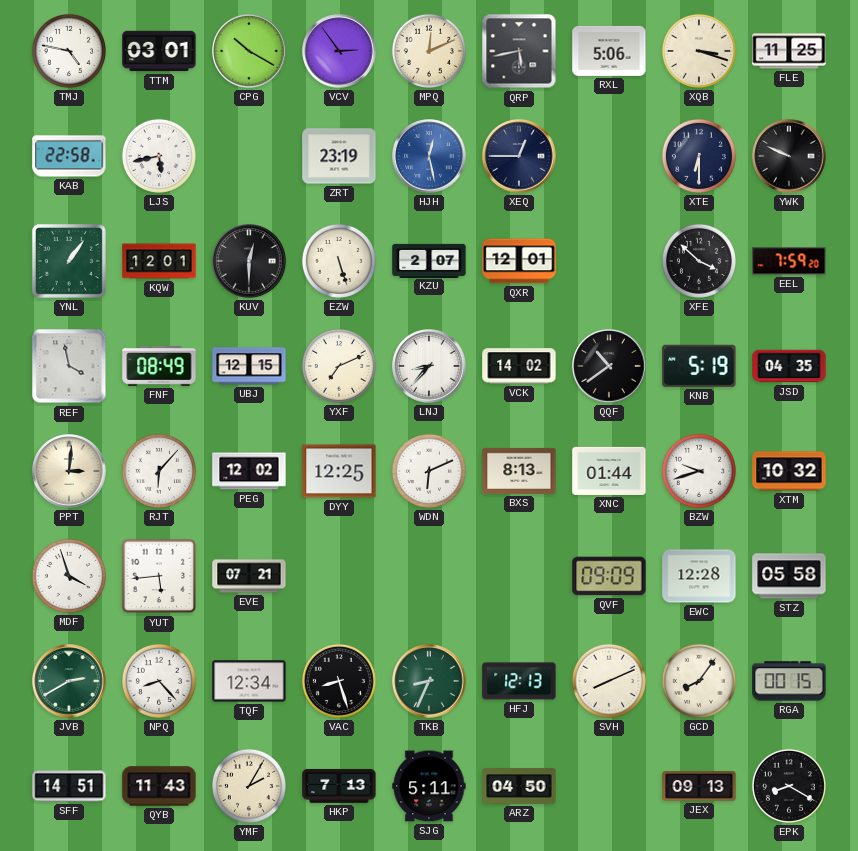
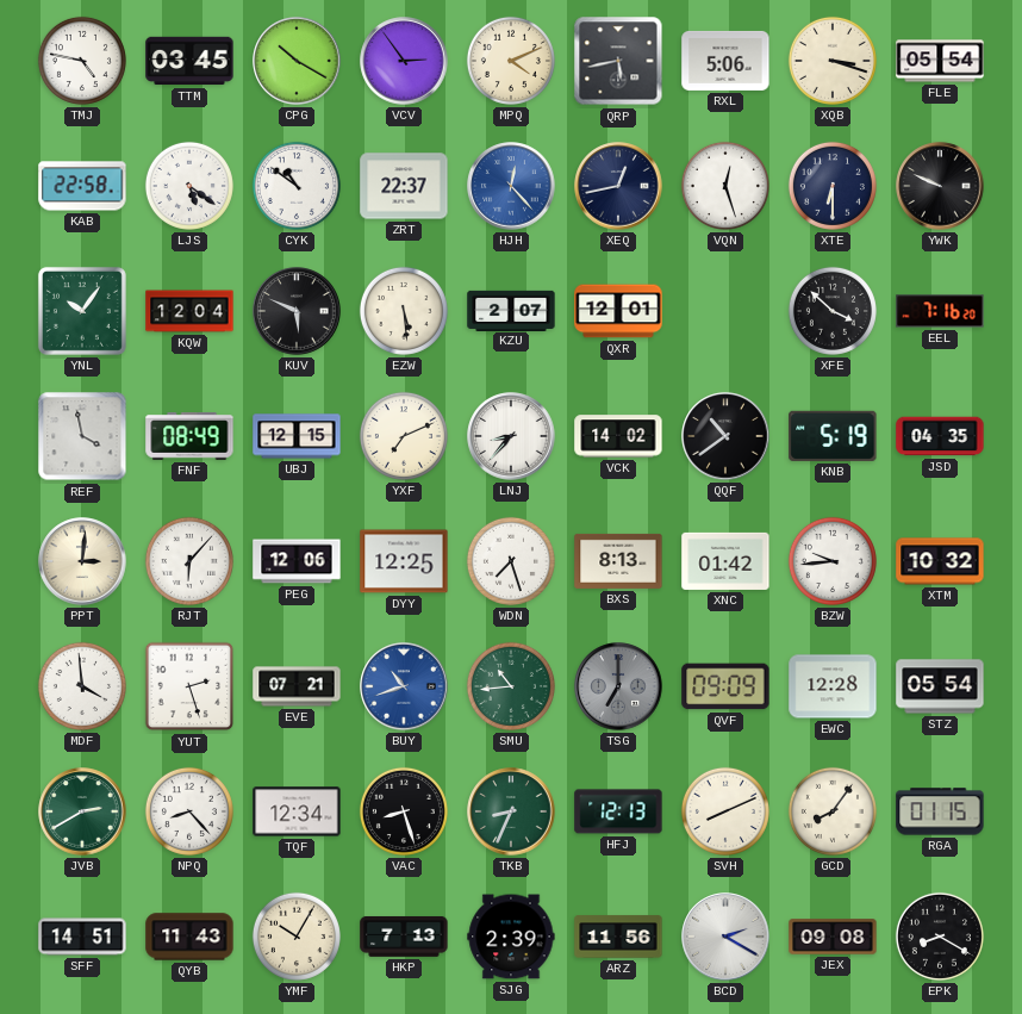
TTM: 03:01 -> 03:45 (189, 61)
MPQ: 12:11 -> 4:11 (511, 61)
FLE: 11:25 -> 05:54 (940, 61)
LJS: 5:43 -> 5:21 (189, 186)
CYK: none -> 10:51 (297, 186)
ZRT: 23:19 -> 22:37 (404, 186)
HJH: 12:28 -> 12:23 (511, 186)
XEQ: 12:45 -> 12:43 (618, 186)
VQN: none -> 12:27 (725, 186)
YNL: 1:06 -> 10:06 (82, 311)
KQW: 12:01 -> 12:04 (189, 311)
KUV: 12:30 -> 5:49 (297, 311)
EZW: 5:27 -> 5:29 (404, 311)
EEL: 7:59 -> 7:16 (940, 311)
PEG: 12:02 -> 12:06 (297, 561)
WDN: 6:11 -> 7:27 (511, 561)
XNC: 01:44 -> 01:42 (725, 561)
BZW: 9:42 -> 9:44 (833, 561)
MDF: 3:57 -> 3:59 (82, 686)
YUT: 5:44 -> 2:27 (189, 686)
BUY: none -> 10:42 (404, 686)
SMU: none -> 10:44 (511, 686)
TSG: none -> 7:00 (618, 686)
STZ: 05:58 -> 05:54 (940, 686)
RGA: 00:15 -> 01:15 (940, 811)
YMF: 2:05 -> 10:05 (297, 937)
SJG: 5:11 -> 2:39 (511, 937)
ARZ: 04:50 -> 11:56 (618, 937)
BCD: none -> 2:20 (725, 937)
JEX: 09:13 -> 09:08 (833, 937)
